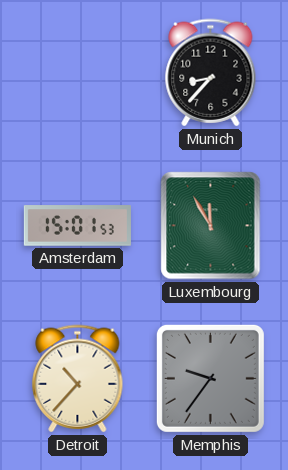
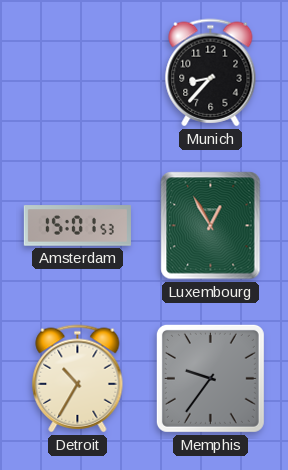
Luxembourg: 11:55 -> 12:55 (211, 226)
Detroit: 10:37 -> 10:35 (78, 379)
